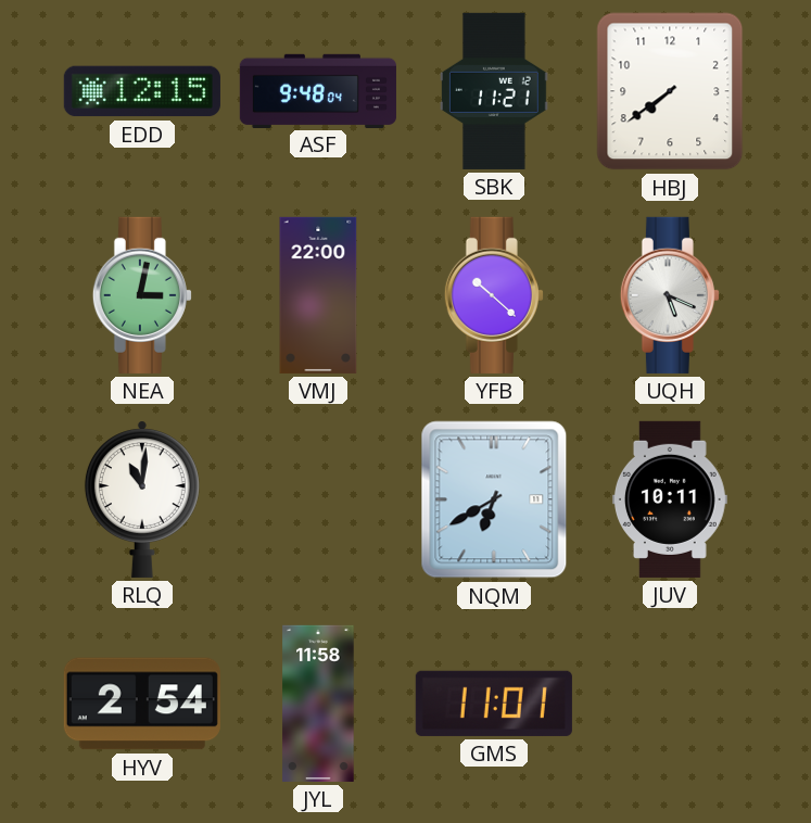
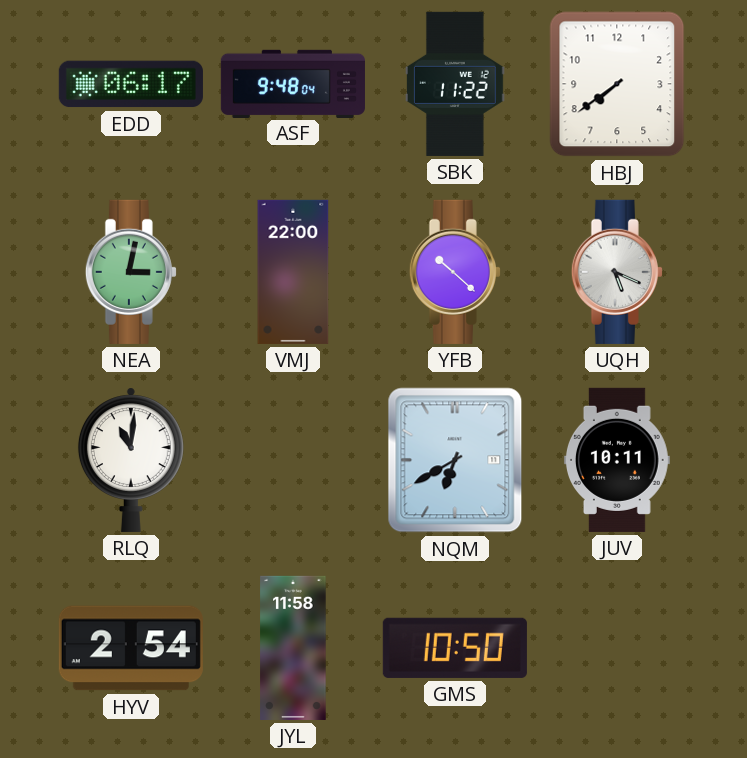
EDD: 12:15 -> 06:17 (131, 84)
SBK: 11:21 -> 11:22 (456, 84)
GMS: 11:01 -> 10:50 (455, 648)
